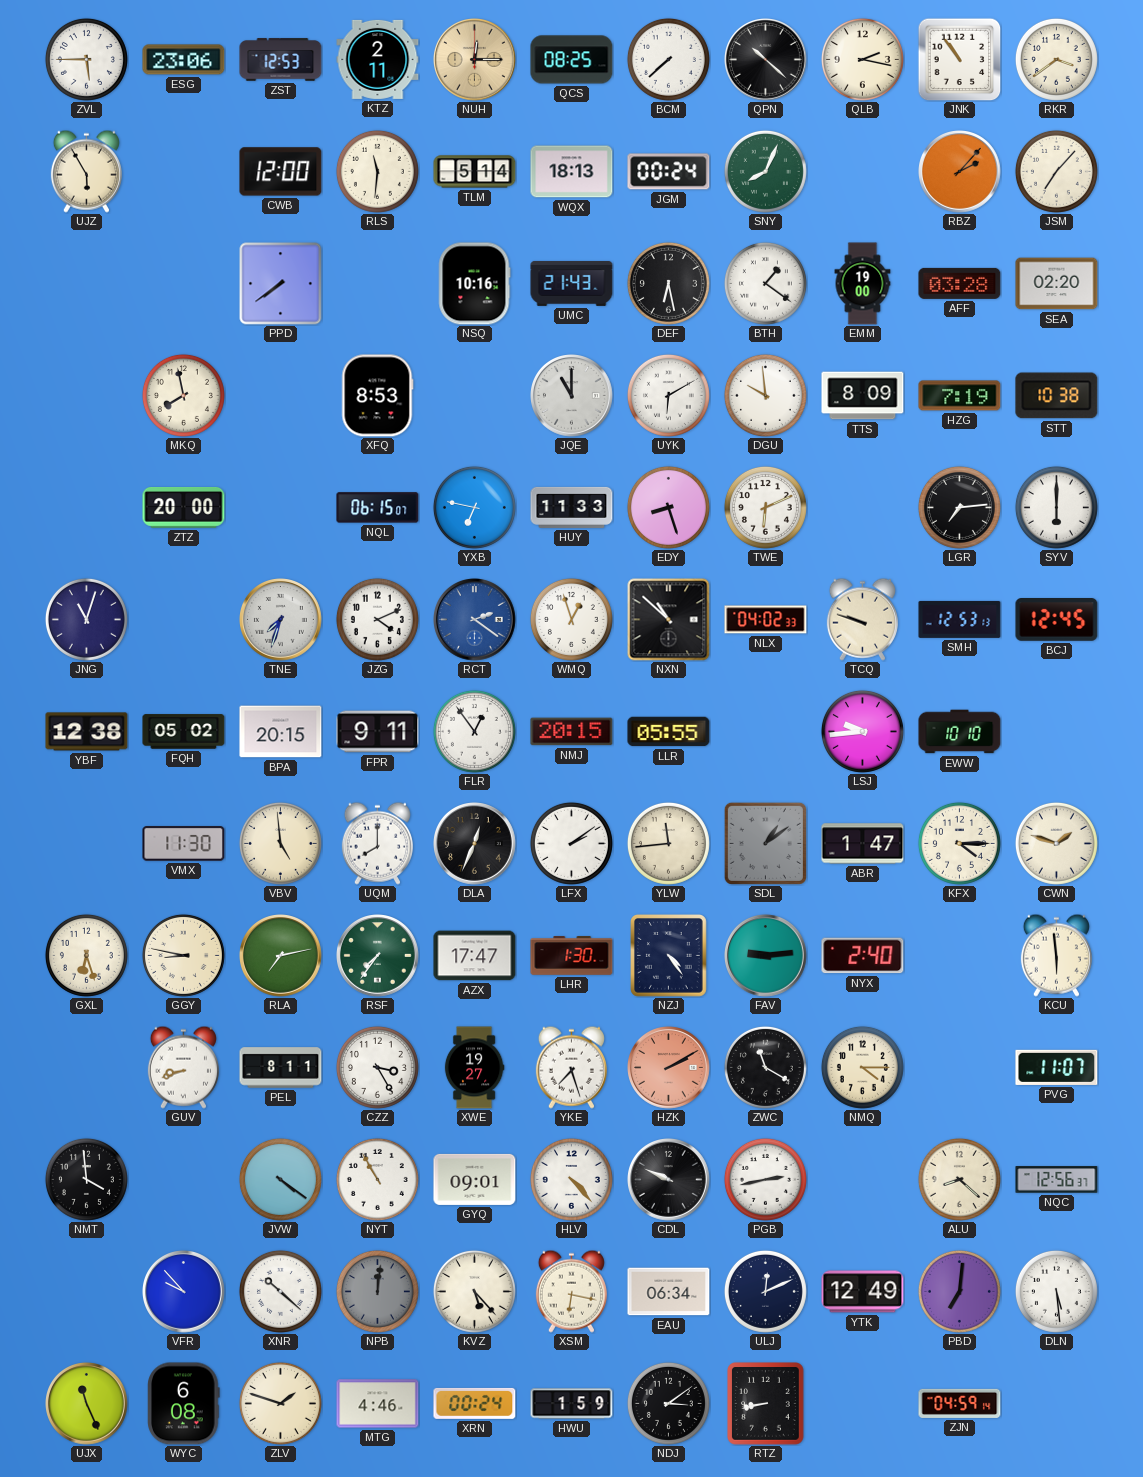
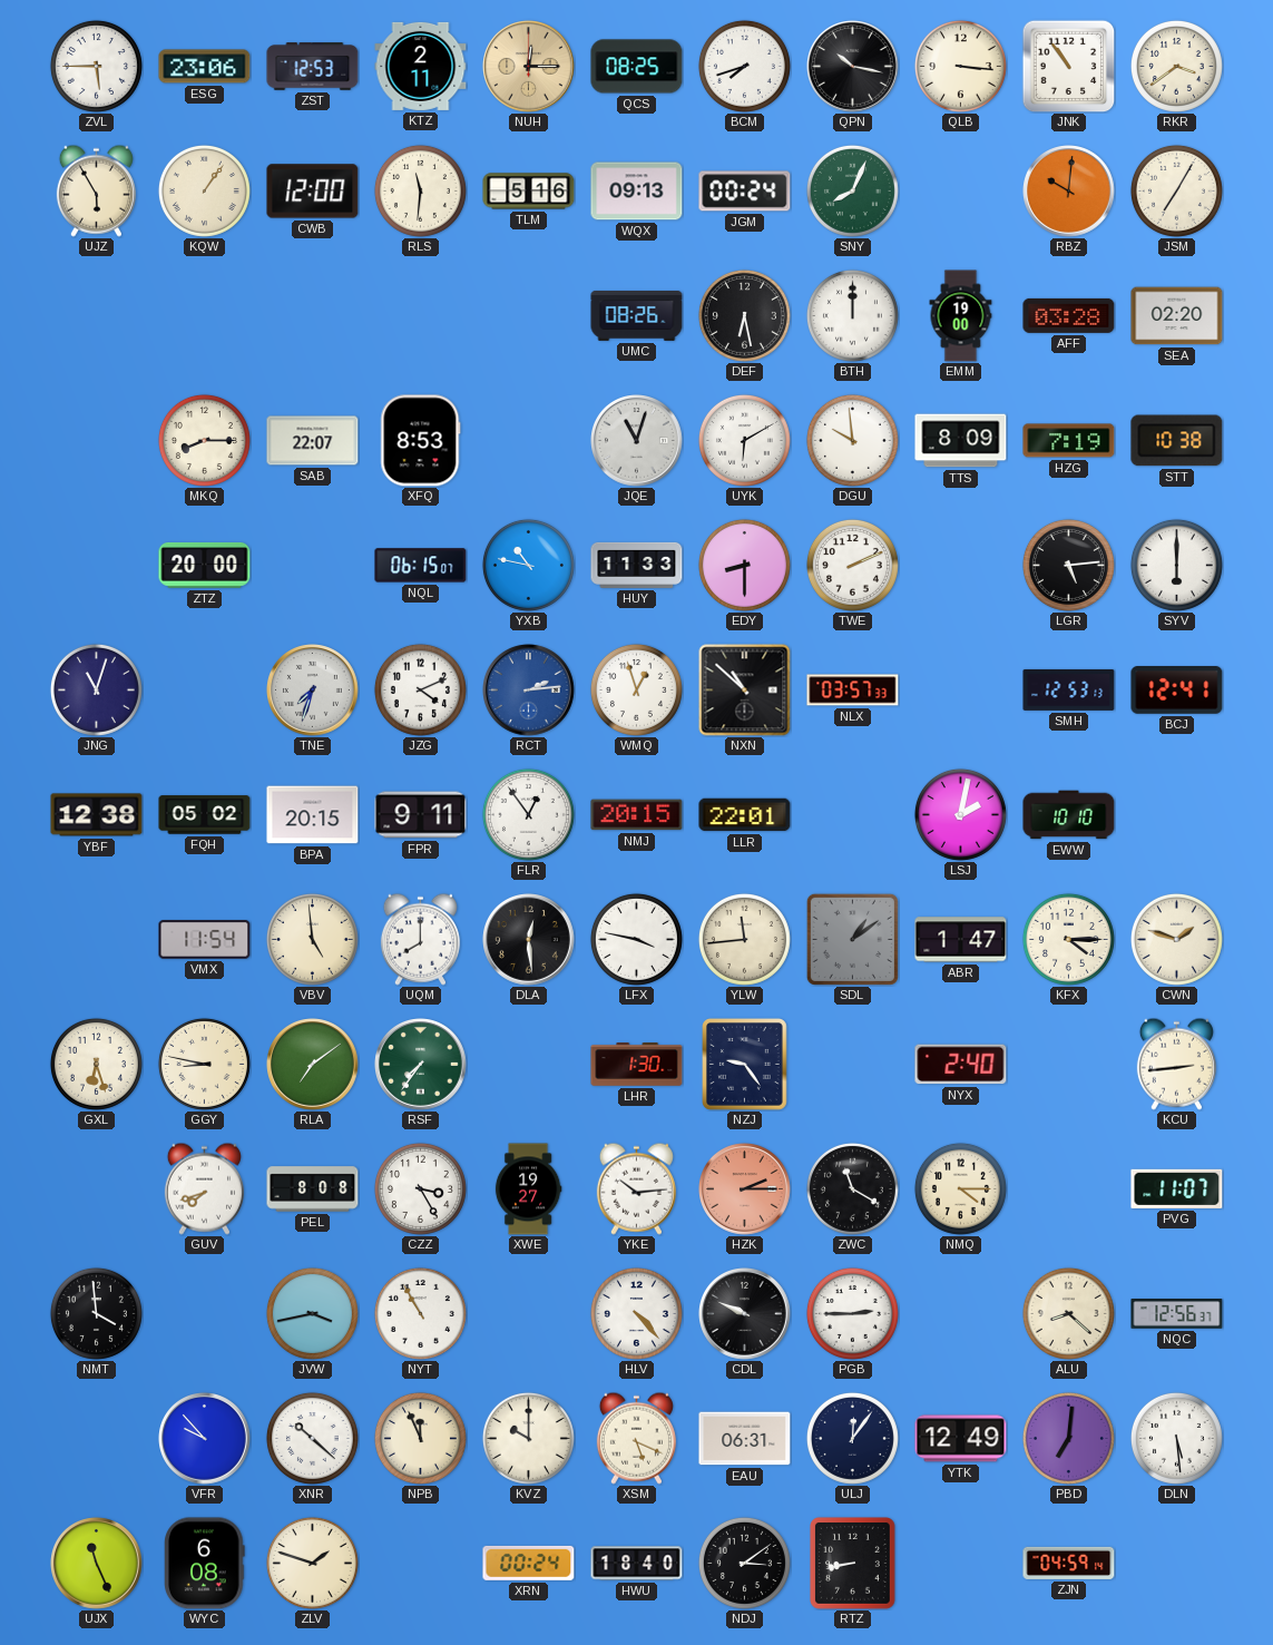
BCM: 7:38 -> 7:42 (744, 66)
QPN: 10:22 -> 10:17 (853, 67)
QLB: 2:17 -> 3:16 (960, 66)
KQW: none -> 1:06 (204, 190)
TLM: 5:14 -> 5:16 (529, 192)
WQX: 18:13 -> 09:13 (637, 192)
RBZ: 2:07 -> 10:01 (1069, 192)
JSM: 7:07 -> 7:05 (1176, 190)
PPD: 7:39 -> none (281, 284)
NSQ: 10:16 -> none (474, 284)
UMC: 21:43 -> 08:26 (637, 315)
BTH: 1:21 -> 12:00 (852, 315)
MKQ: 7:58 -> 8:15 (204, 440)
SAB: none -> 22:07 (313, 441)
JQE: 11:00 -> 11:03 (637, 441)
YXB: 6:47 -> 10:47 (528, 565)
EDY: 8:27 -> 8:30 (744, 565)
TWE: 6:11 -> 2:11 (852, 565)
LGR: 7:14 -> 5:14 (1068, 565)
RCT: 2:21 -> 2:14 (529, 691)
NLX: 04:02 -> 03:57 (853, 691)
TCQ: 9:48 -> none (862, 619)
BCJ: 12:45 -> 12:41 (1177, 691)
LLR: 05:55 -> 22:01 (745, 815)
LSJ: 9:44 -> 2:02 (960, 814)
VMX: 11:30 -> 11:54 (205, 940)
DLA: 12:34 -> 12:29 (529, 940)
LFX: 2:09 -> 3:47 (636, 939)
RLA: 7:13 -> 7:09 (313, 1065)
AZX: 17:47 -> none (475, 956)
NZJ: 4:24 -> 9:24 (745, 1065)
FAV: 9:14 -> none (766, 956)
KCU: 5:59 -> 2:44 (1176, 1064)
GUV: 8:42 -> 7:42 (204, 1188)
PEL: 8:11 -> 8:08 (313, 1189)
YKE: 7:27 -> 10:14 (636, 1188)
HZK: 2:10 -> 2:15 (745, 1189)
JVW: 4:21 -> 3:43 (312, 1313)
GYQ: 09:01 -> none (475, 1179)
PGB: 2:43 -> 2:45 (852, 1313)
NPB: 12:01 -> 11:56 (420, 1438)
NPB dial: grey -> cream (420, 1438)
KVZ: 5:23 -> 10:00 (528, 1438)
XSM: 6:17 -> 5:19 (636, 1438)
EAU: 06:34 -> 06:31 (745, 1439)
ULJ: 12:11 -> 12:06 (852, 1438)
MTG: 4:46 -> none (378, 1404)
HWU: 1:59 -> 18:40 (637, 1564)
